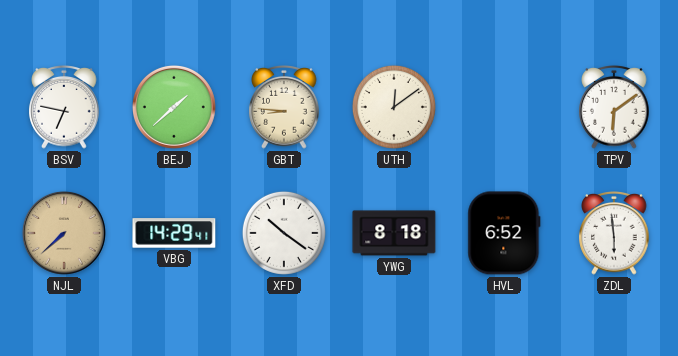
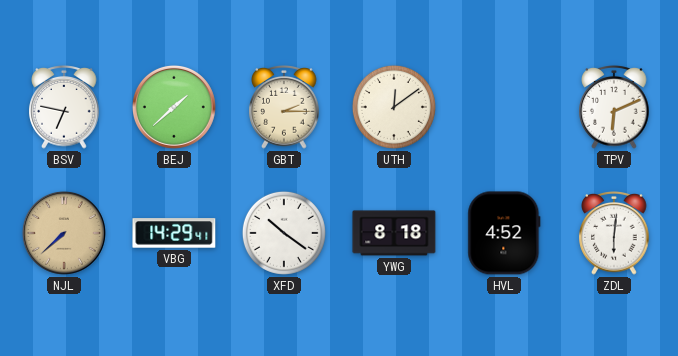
GBT: 8:46 -> 2:15 (284, 108)
TPV: 6:09 -> 6:11 (614, 108)
HVL: 6:52 -> 4:52 (504, 233)
ZDL: 5:59 -> 6:01 (614, 234)
